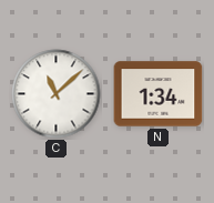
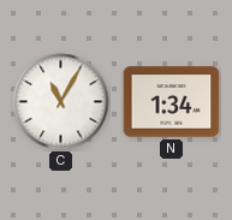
C: 11:08 -> 11:05 (61, 102)
